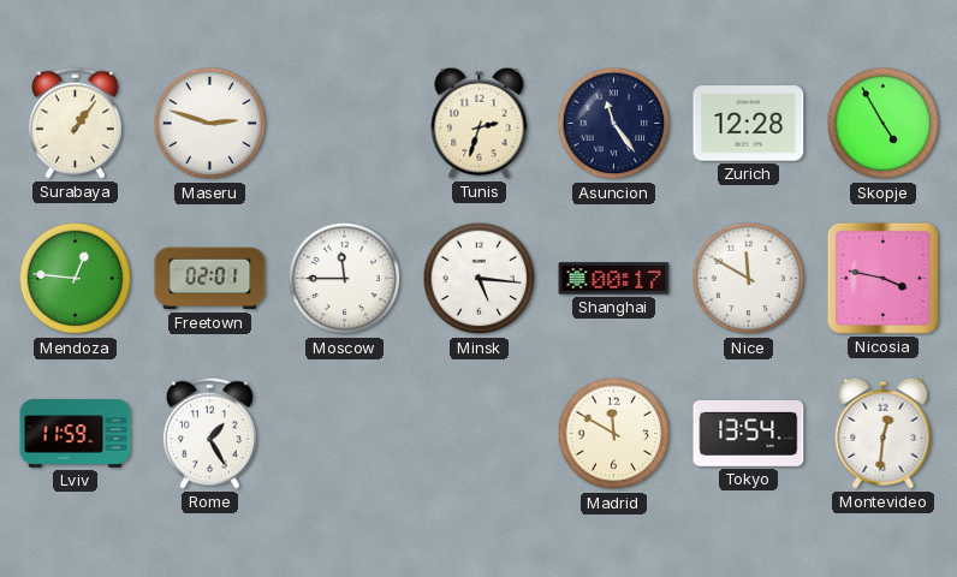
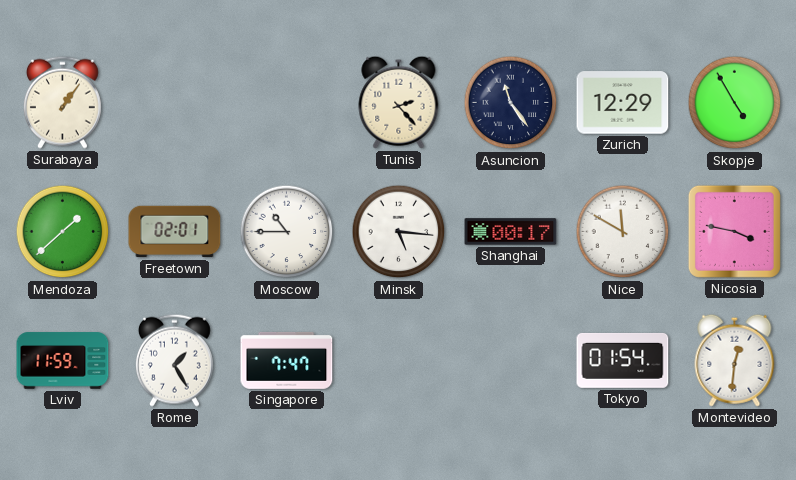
Maseru: 2:48 -> none (210, 124)
Tunis: 2:33 -> 2:23 (399, 102)
Zurich: 12:28 -> 12:29 (623, 103)
Mendoza: 12:46 -> 1:38 (63, 232)
Moscow: 11:45 -> 10:45 (287, 232)
Singapore: none -> 7:47 (287, 360)
Madrid: 11:50 -> none (614, 434)
Tokyo: 13:54 -> 01:54 (623, 360)
